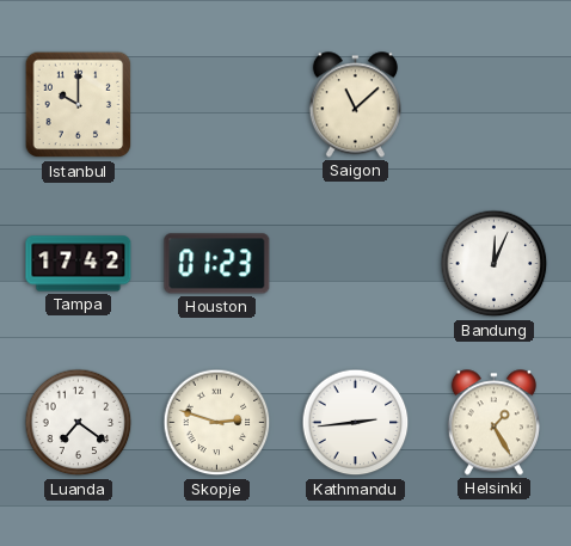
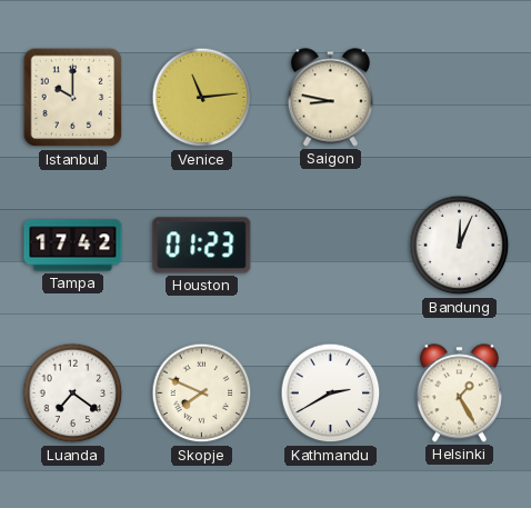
Venice: none -> 11:14 (202, 98)
Saigon: 11:08 -> 8:47 (330, 98)
Skopje: 2:48 -> 7:49 (202, 394)
Kathmandu: 2:44 -> 2:40 (331, 394)
